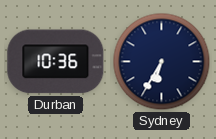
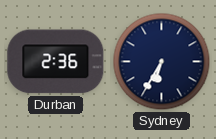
Durban: 10:36 -> 2:36 (56, 62)
